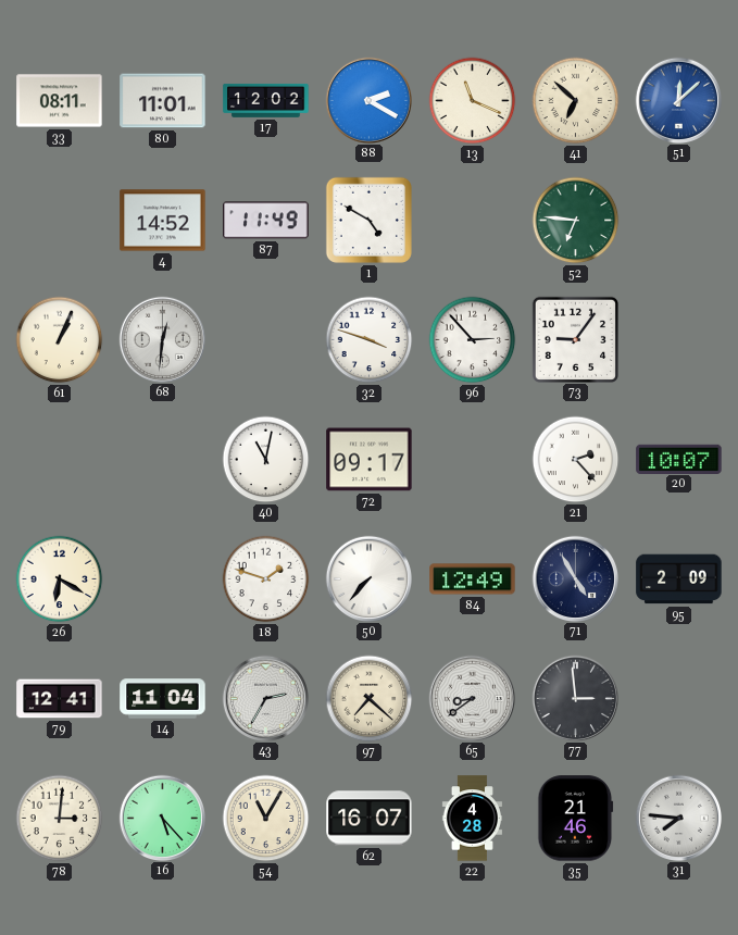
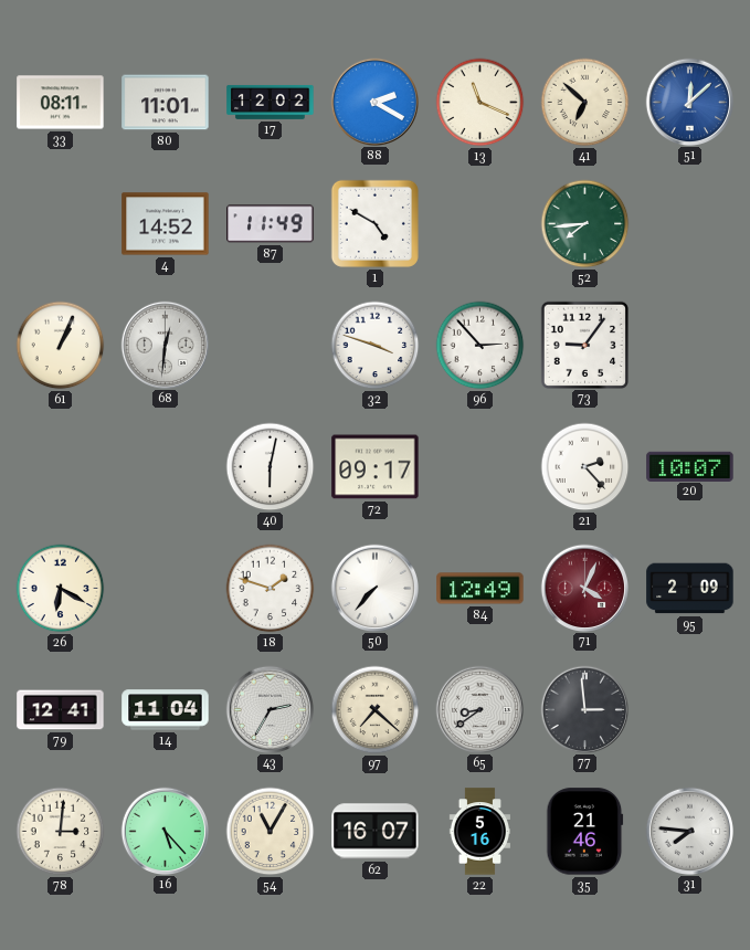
52: 6:46 -> 7:44 (585, 224)
40: 11:02 -> 6:02 (271, 467)
71: 4:55 -> 4:04 (584, 588)
71 dial: navy -> burgundy (584, 588)
22: 4:28 -> 5:16 (479, 832)
